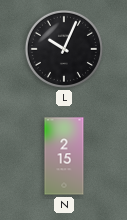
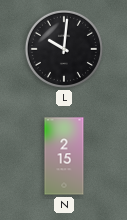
L: 10:04 -> 10:01 (64, 49)
